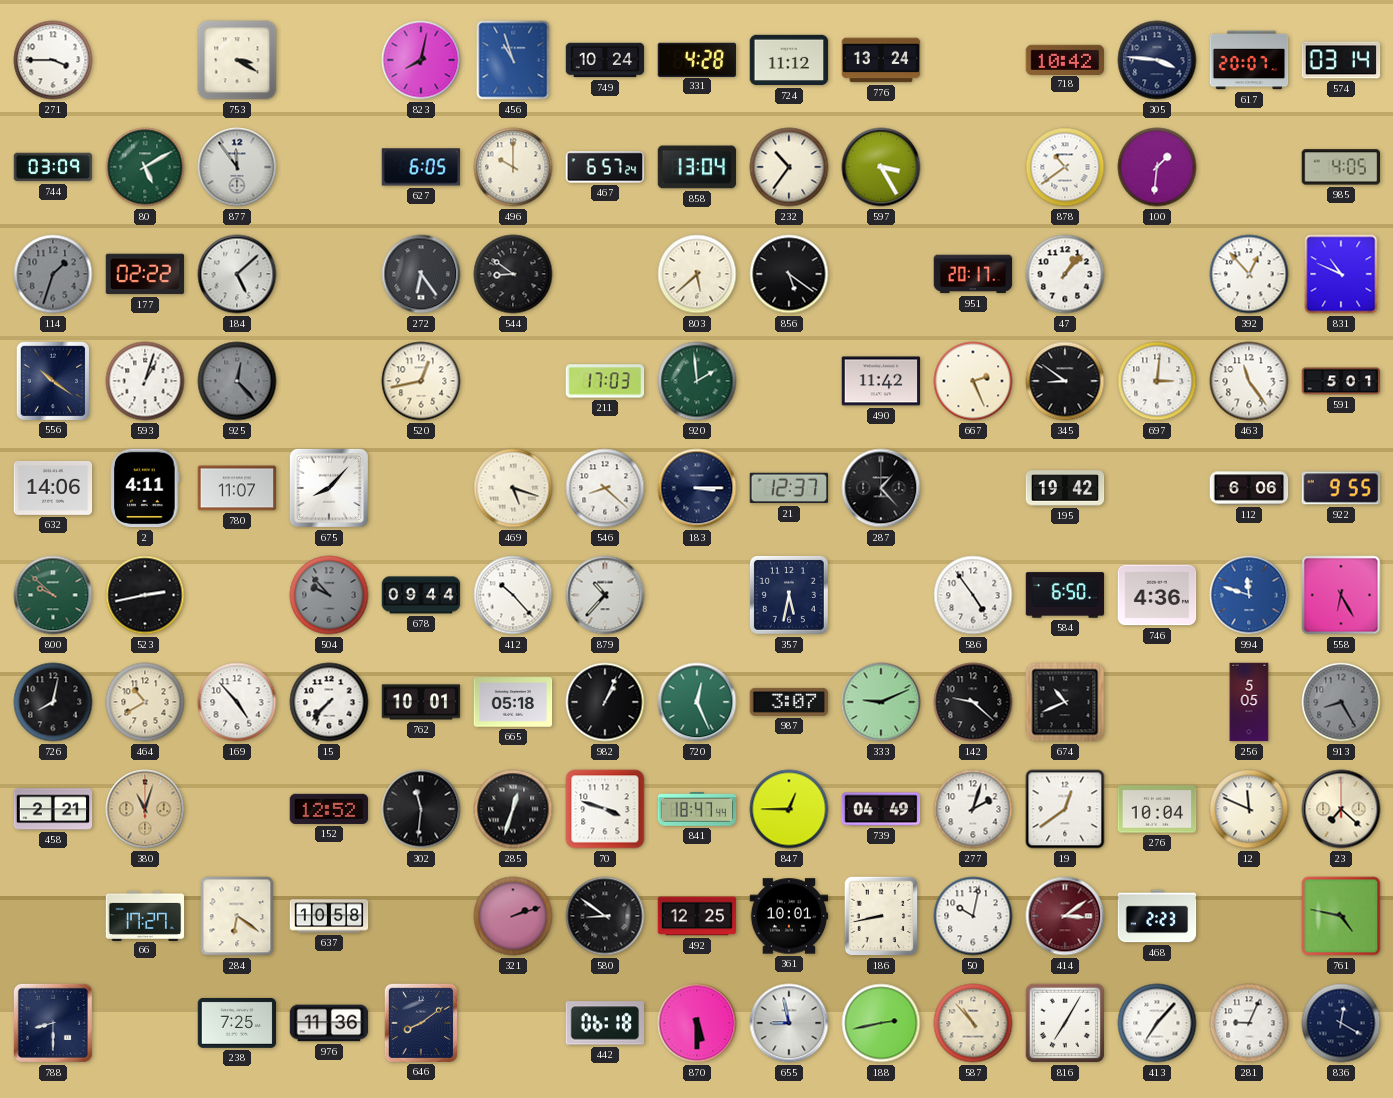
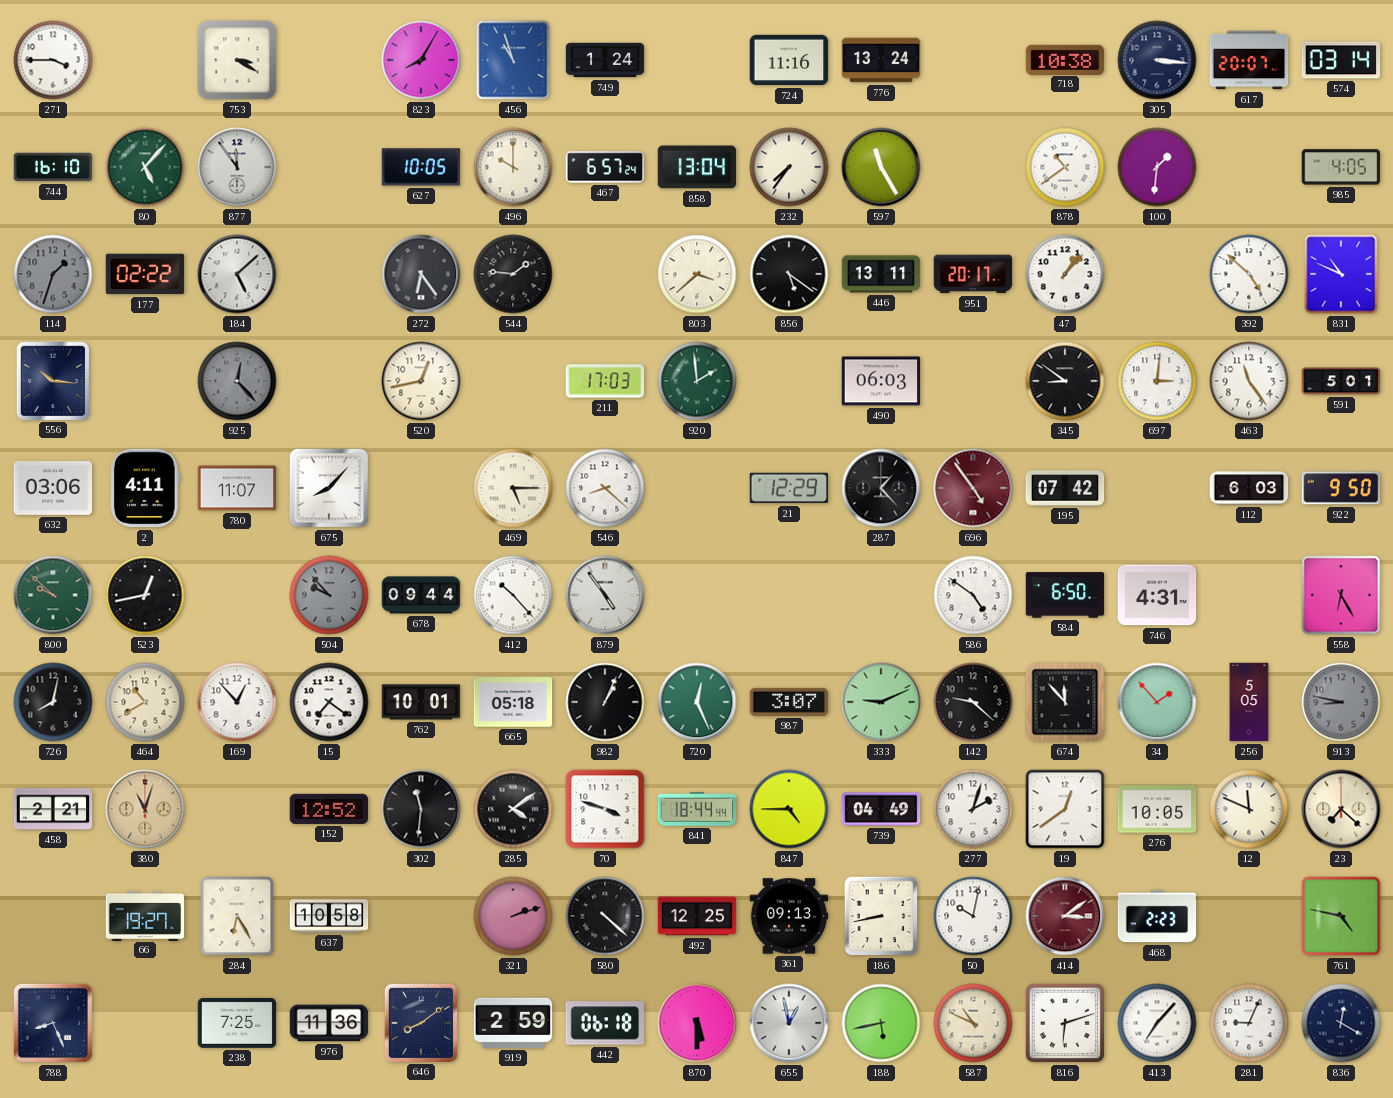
823: 8:02 -> 8:05 (421, 60)
749: 10:24 -> 1:24 (605, 60)
331: 4:28 -> none (697, 59)
724: 11:12 -> 11:16 (789, 60)
718: 10:42 -> 10:38 (1065, 59)
305: 3:46 -> 3:16 (1157, 60)
744: 03:09 -> 16:10 (53, 167)
80: 5:10 -> 5:07 (145, 167)
627: 6:05 -> 10:05 (421, 167)
232: 10:36 -> 7:36 (789, 167)
597: 3:25 -> 11:25 (881, 167)
544: 8:51 -> 1:46 (513, 274)
803: 5:38 -> 3:38 (697, 274)
446: none -> 13:11 (881, 274)
392: 12:53 -> 4:52 (1249, 274)
556: 10:21 -> 10:16 (52, 380)
593: 1:03 -> none (145, 381)
490: 11:42 -> 06:03 (881, 381)
667: 2:26 -> none (973, 381)
632: 14:06 -> 03:06 (53, 488)
469: 5:18 -> 5:15 (513, 488)
183: 3:15 -> none (697, 488)
21: 12:37 -> 12:29 (789, 488)
696: none -> 4:54 (973, 488)
195: 19:42 -> 07:42 (1065, 488)
112: 6:06 -> 6:03 (1249, 488)
922: 9:55 -> 9:50 (1341, 488)
523: 2:43 -> 12:43 (145, 595)
879: 10:37 -> 4:54 (605, 595)
357: 5:32 -> none (789, 595)
586: 4:54 -> 4:51 (973, 595)
746: 4:36 -> 4:31 (1157, 595)
994: 11:48 -> none (1249, 595)
169: 4:53 -> 12:53 (237, 702)
15: 7:37 -> 7:21 (329, 702)
674: 10:41 -> 11:53 (1065, 702)
34: none -> 1:53 (1157, 702)
913: 8:25 -> 8:47 (1341, 702)
285: 12:33 -> 4:09 (513, 809)
841: 18:47 -> 18:44 (697, 810)
847: 12:45 -> 4:45 (789, 809)
276: 10:04 -> 10:05 (1157, 809)
66: 17:27 -> 19:27 (145, 915)
284: 6:21 -> 6:25 (237, 916)
580: 8:51 -> 4:22 (605, 916)
361: 10:01 -> 09:13 (789, 916)
788: 8:30 -> 8:26 (53, 1023)
919: none -> 2:59 (513, 1023)
655: 8:58 -> 12:58 (789, 1023)
188: 2:43 -> 5:43 (881, 1023)
587: 10:53 -> 10:49 (973, 1023)
816: 7:05 -> 6:12 (1065, 1023)
